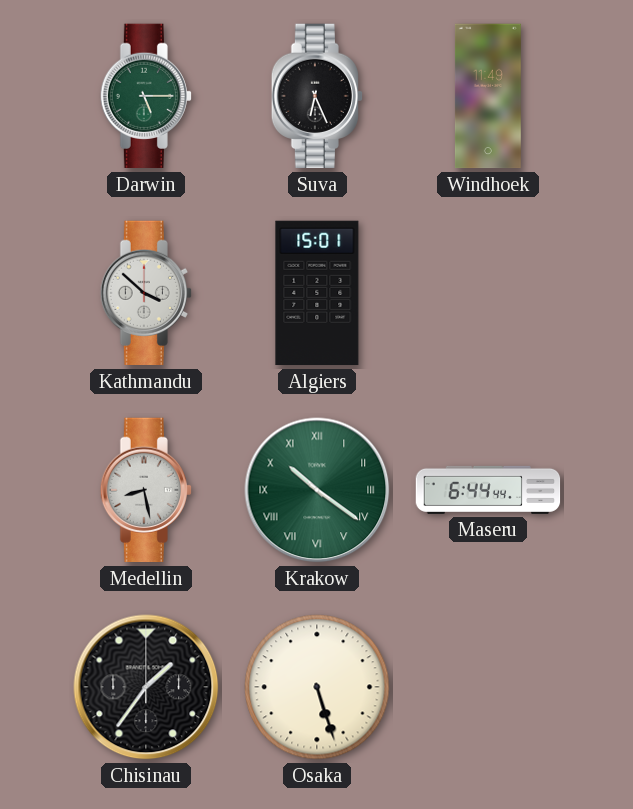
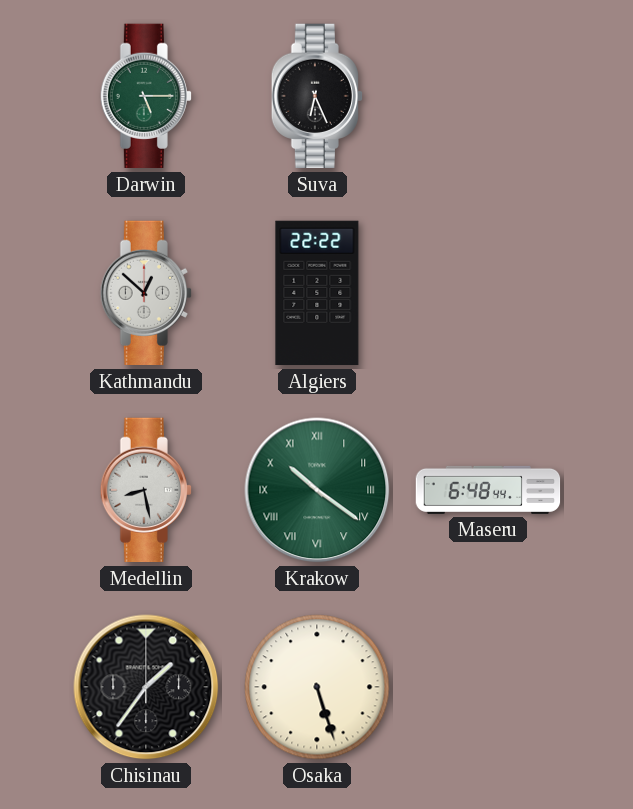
Windhoek: 11:49 -> none (488, 96)
Kathmandu: 3:52 -> 12:52 (145, 293)
Algiers: 15:01 -> 22:22 (317, 293)
Maseru: 6:44 -> 6:48 (488, 490)
